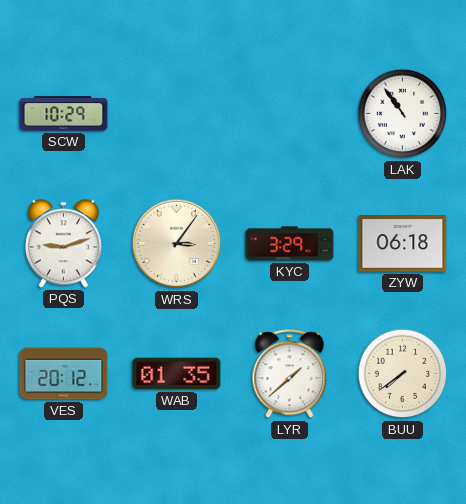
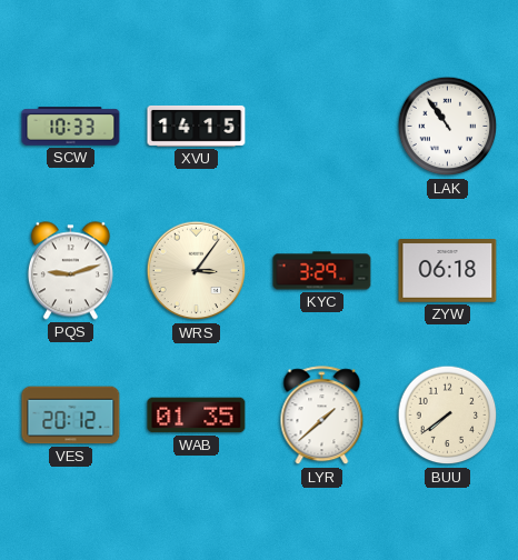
SCW: 10:29 -> 10:33 (71, 127)
XVU: none -> 14:15 (197, 126)
